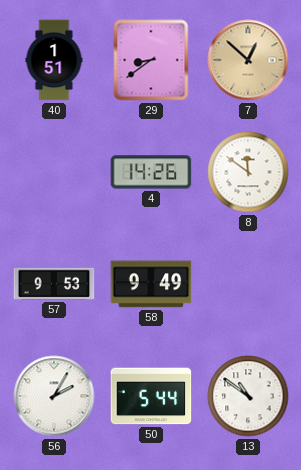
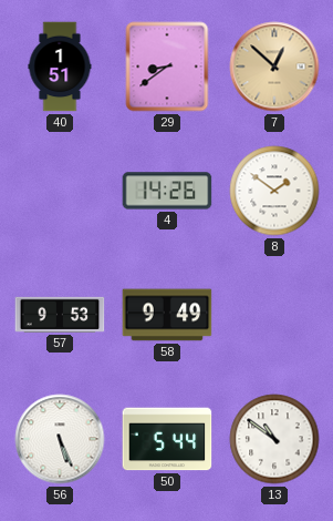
8: 11:51 -> 1:51 (274, 191)
56: 2:05 -> 5:26 (60, 439)
